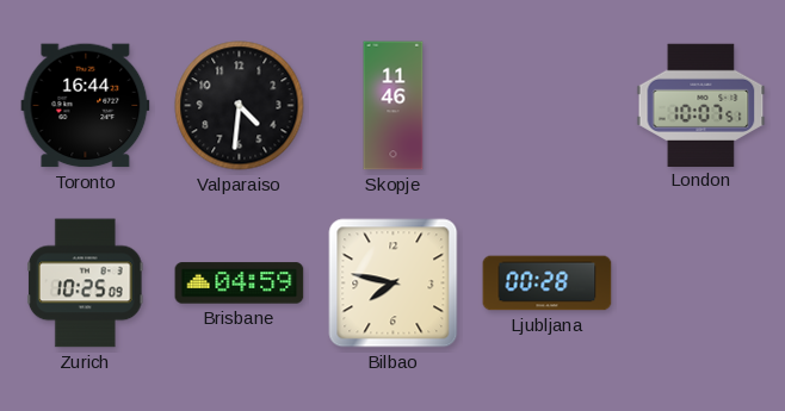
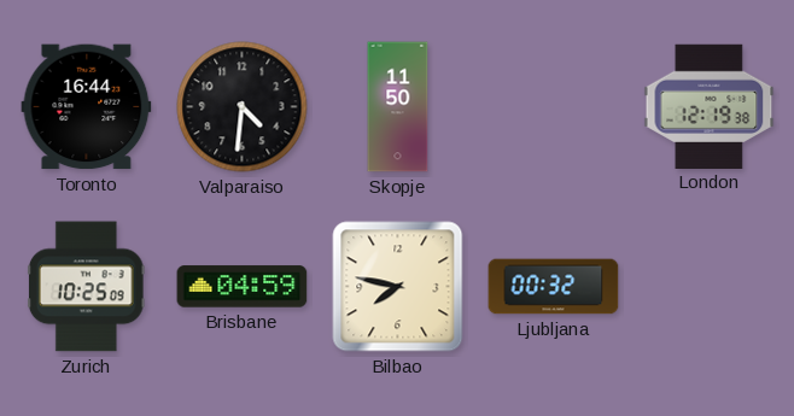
Skopje: 11:46 -> 11:50 (398, 107)
London: 10:07 -> 12:19 (710, 106)
Ljubljana: 00:28 -> 00:32 (554, 287)
